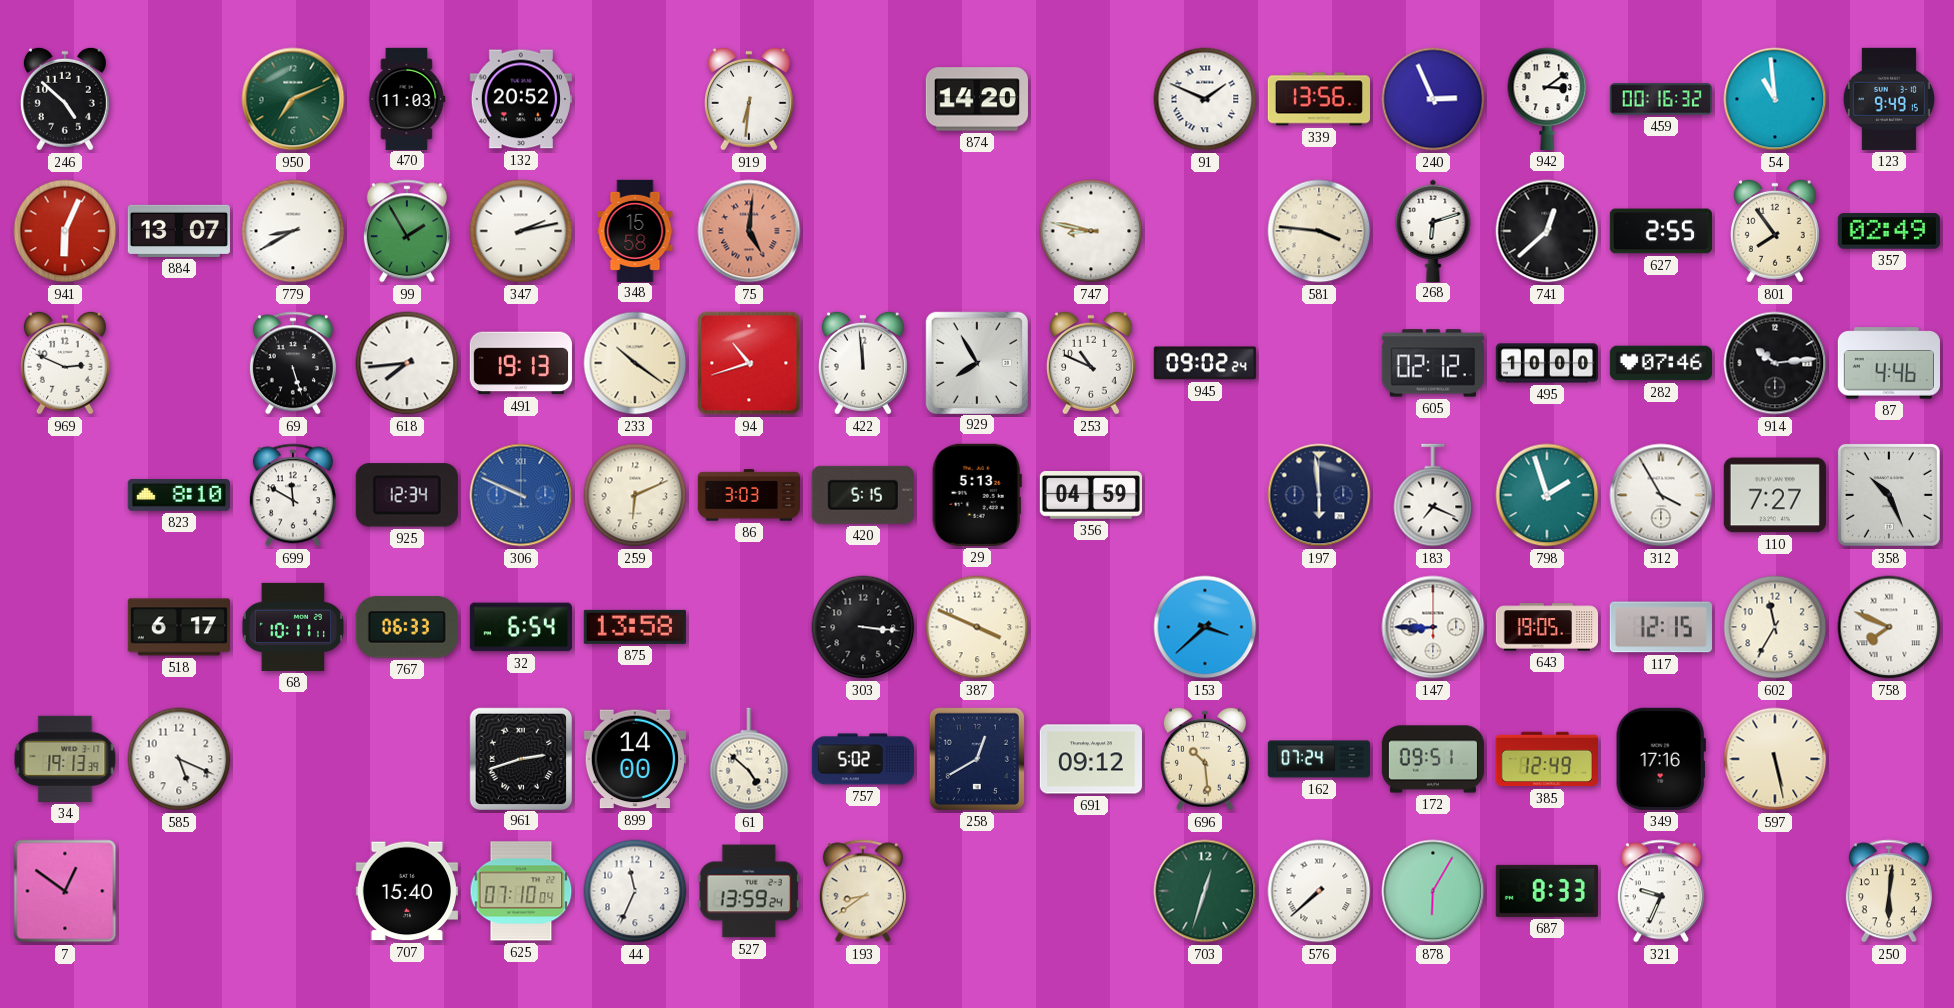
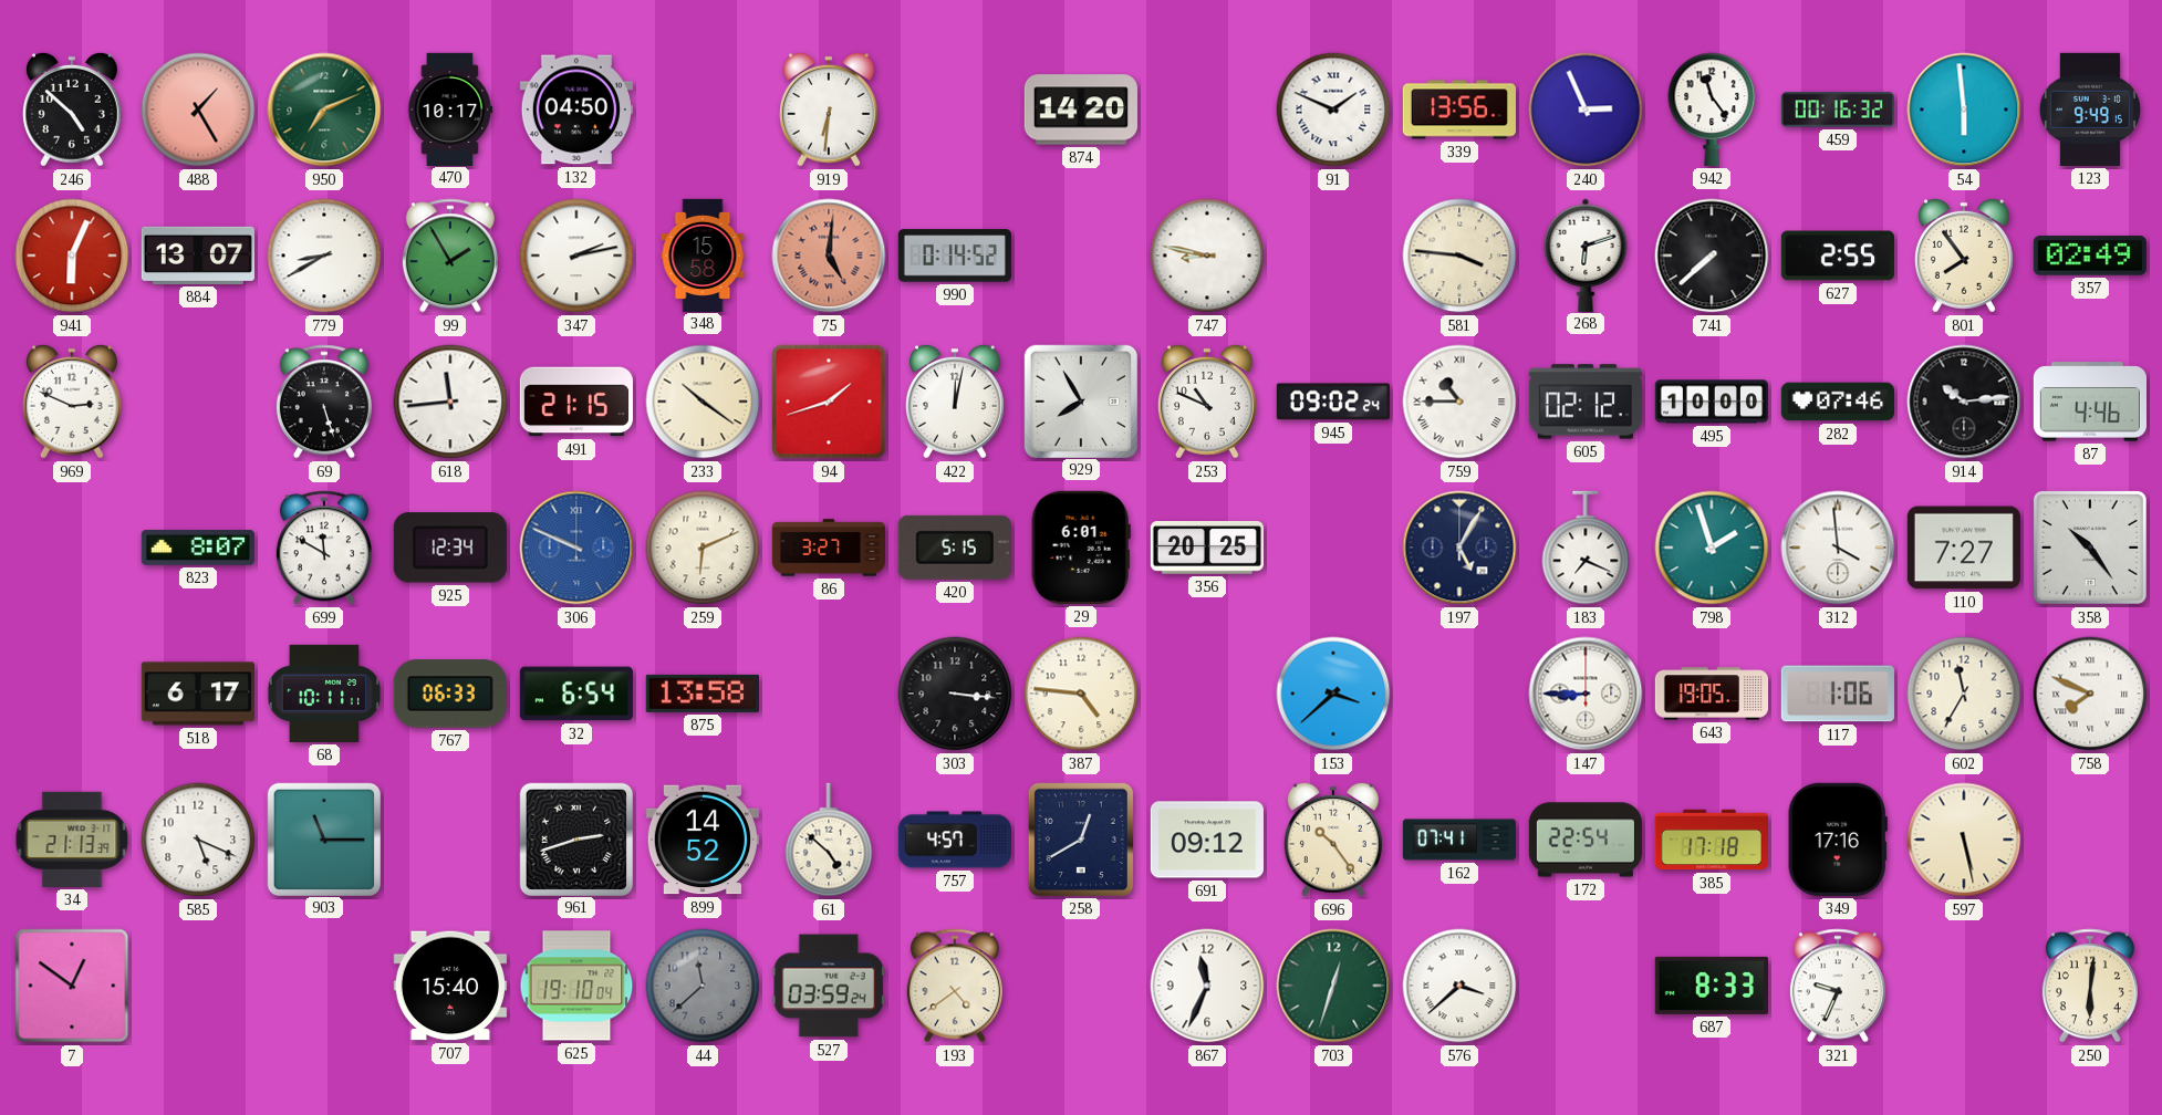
488: none -> 1:25 (198, 110)
470: 11:03 -> 10:17 (450, 108)
132: 20:52 -> 04:50 (576, 110)
942: 3:09 -> 11:24 (1712, 110)
54: 10:59 -> 5:59 (1964, 110)
990: none -> 0:14 (955, 256)
741: 12:38 -> 7:38 (1712, 256)
618: 7:44 -> 11:44 (450, 402)
491: 19:13 -> 21:15 (576, 402)
94: 10:42 -> 1:42 (829, 402)
422: 11:59 -> 12:02 (955, 402)
759: none -> 10:45 (1459, 402)
823: 8:10 -> 8:07 (198, 548)
86: 3:03 -> 3:27 (828, 548)
29: 5:13 -> 6:01 (1081, 548)
356: 04:59 -> 20:25 (1207, 548)
197: 5:59 -> 5:05 (1459, 548)
312: 3:55 -> 3:59 (1838, 548)
358: 10:26 -> 10:24 (2090, 548)
387: 3:49 -> 4:46 (1081, 694)
117: 12:15 -> 1:06 (1838, 694)
34: 19:13 -> 21:13 (72, 840)
903: none -> 11:15 (323, 838)
899: 14:00 -> 14:52 (703, 840)
757: 5:02 -> 4:57 (954, 840)
696: 10:29 -> 10:24 (1333, 840)
162: 07:24 -> 07:41 (1458, 840)
172: 09:51 -> 22:54 (1584, 840)
385: 12:49 -> 17:18 (1712, 840)
625: 07:10 -> 19:10 (576, 986)
44: 11:34 -> 11:38 (703, 986)
44 dial: white -> grey (703, 986)
527: 13:59 -> 03:59 (829, 986)
193: 8:39 -> 4:39 (955, 986)
867: none -> 11:34 (1207, 986)
576: 7:38 -> 3:38 (1459, 986)
878: 6:05 -> none (1433, 891)
